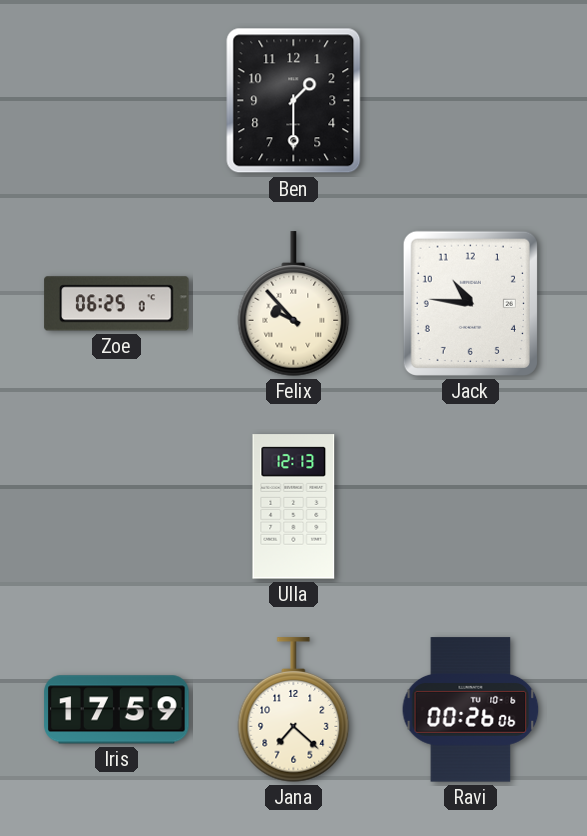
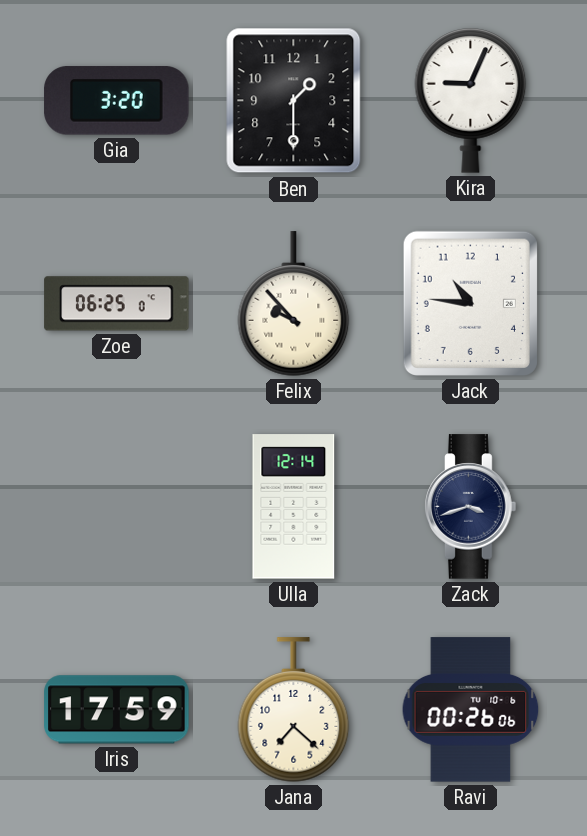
Gia: none -> 3:20 (117, 101)
Kira: none -> 9:04 (471, 101)
Ulla: 12:13 -> 12:14 (294, 507)
Zack: none -> 3:42 (471, 507)
